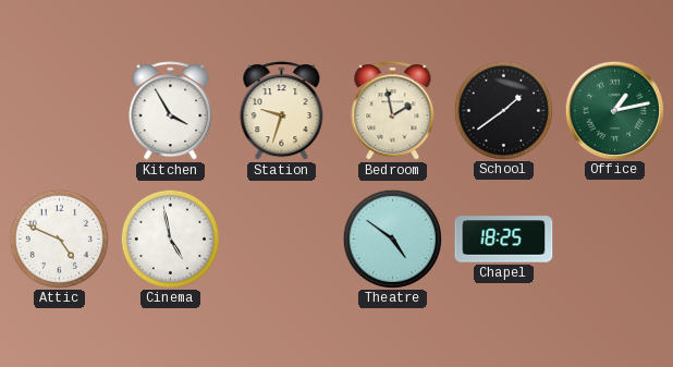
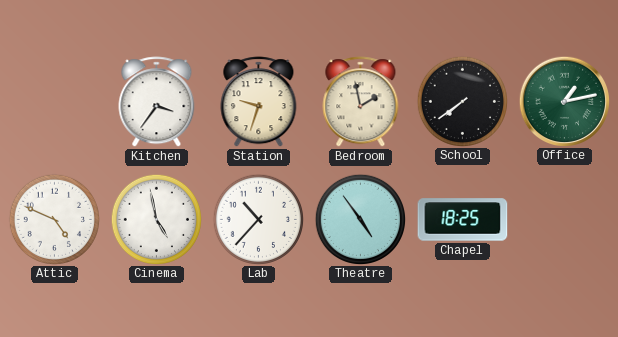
Kitchen: 3:55 -> 3:36 (157, 102)
School: 1:39 -> 7:39 (462, 101)
Lab: none -> 10:37 (258, 219)
Theatre: 4:51 -> 4:54 (360, 219)
